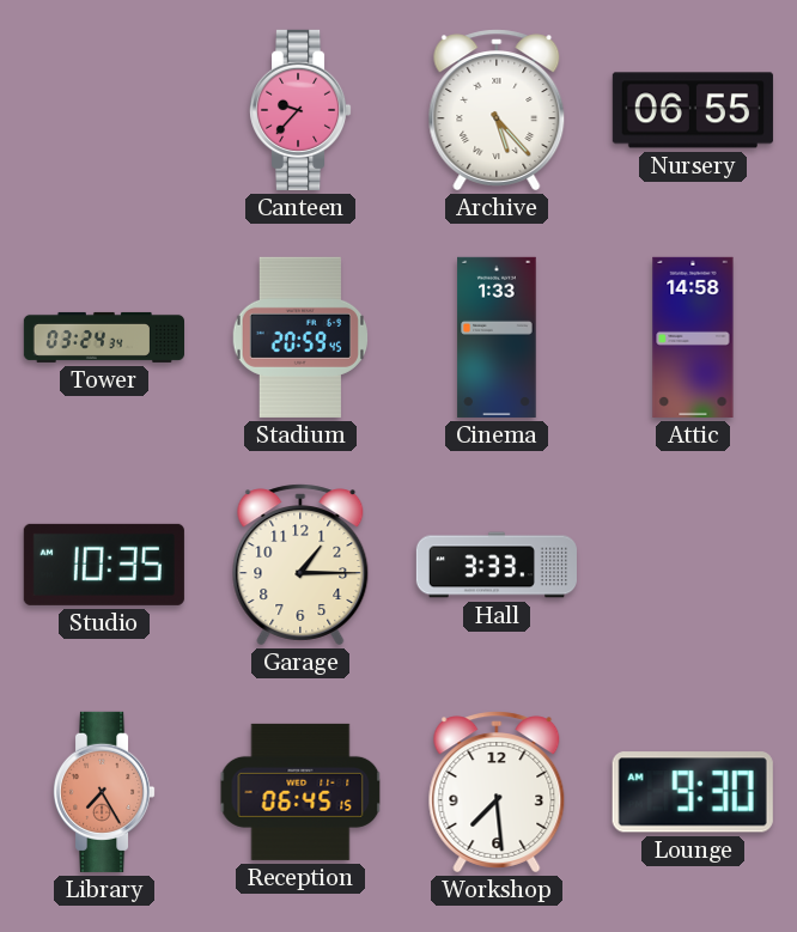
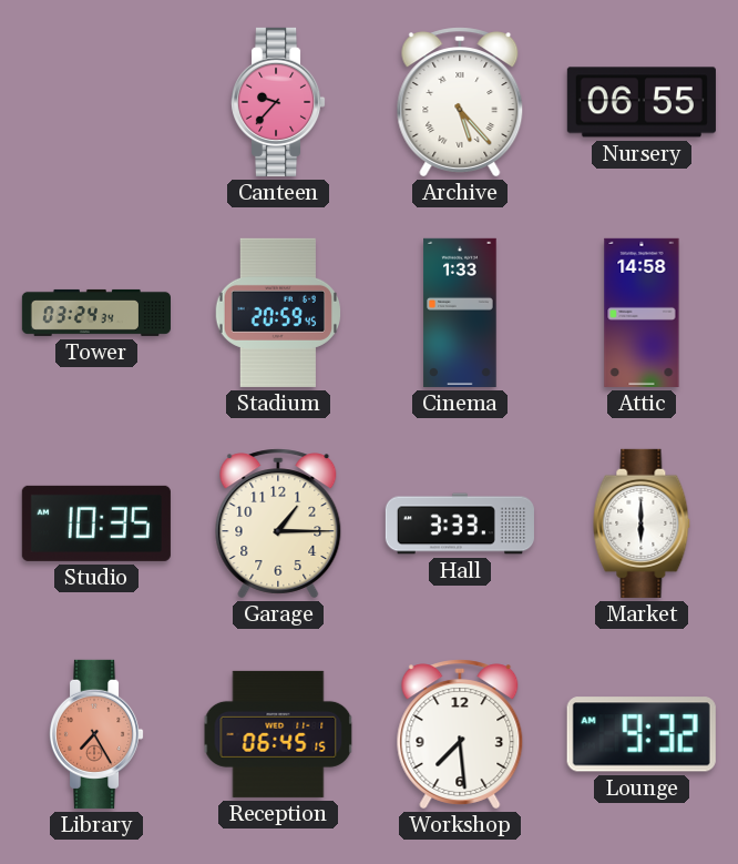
Market: none -> 6:00 (642, 524)
Lounge: 9:30 -> 9:32 (642, 734)
